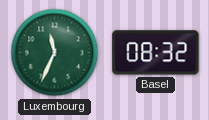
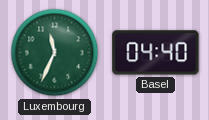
Basel: 08:32 -> 04:40 (156, 53)
